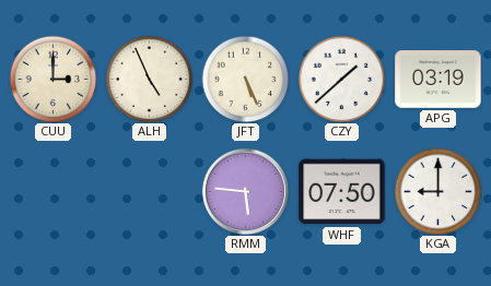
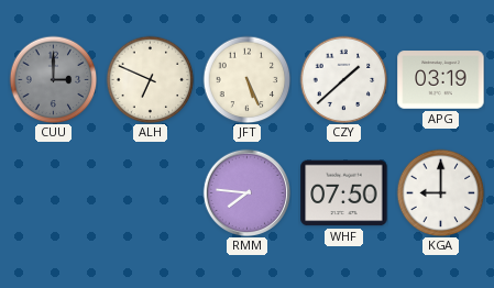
CUU dial: cream -> grey (53, 79)
ALH: 4:56 -> 6:49 (150, 79)
RMM: 5:46 -> 7:46 (246, 192)
